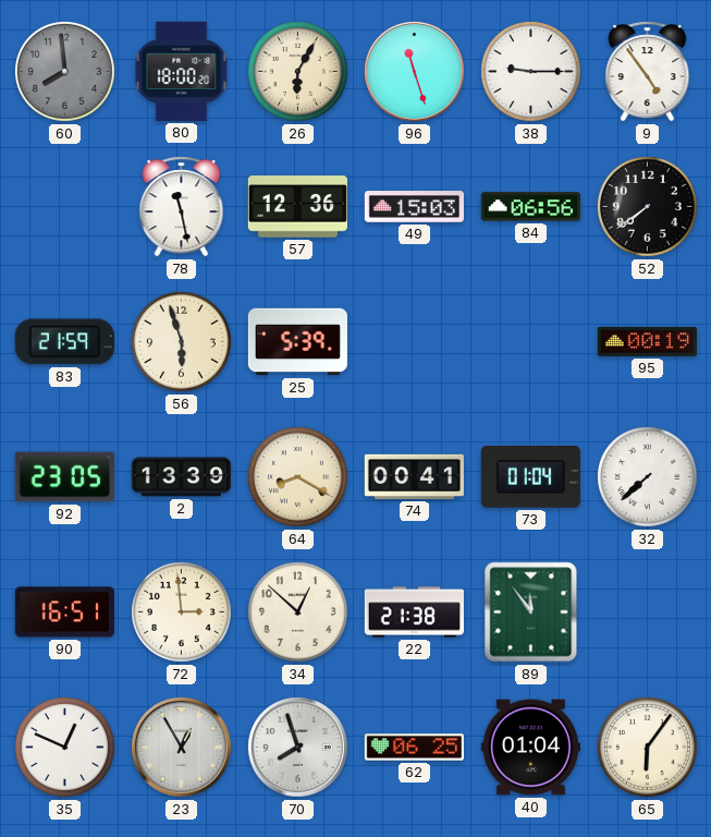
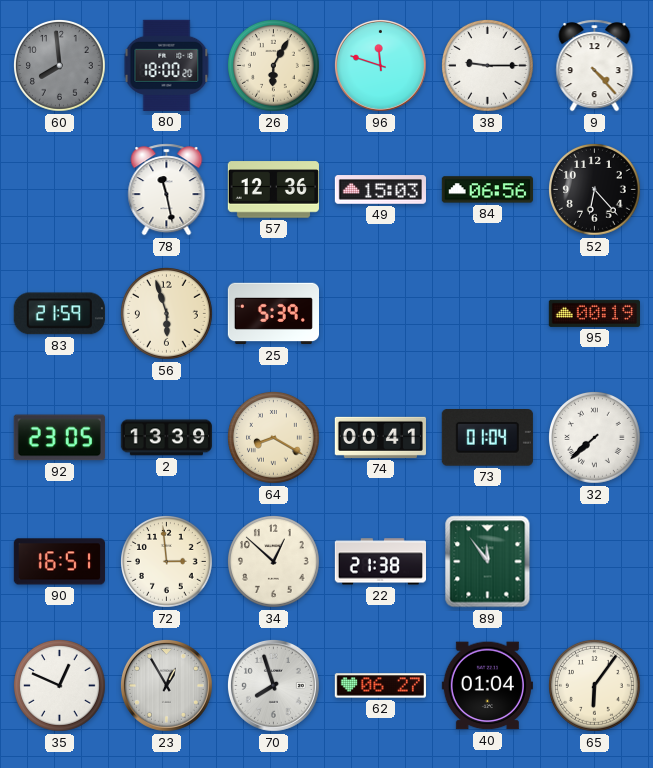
96: 11:27 -> 11:48 (380, 65)
9: 4:54 -> 4:23 (595, 66)
52: 7:39 -> 6:23 (595, 190)
62: 06:25 -> 06:27 (380, 686)
